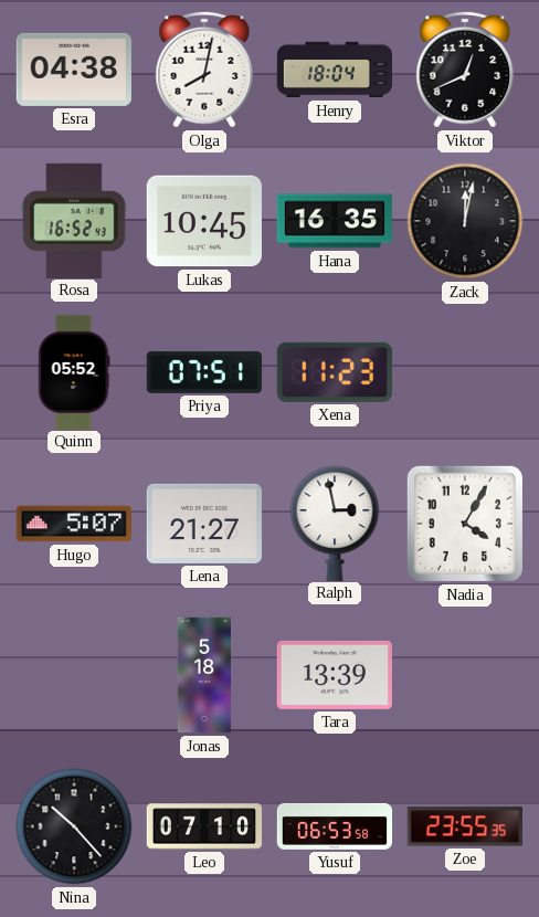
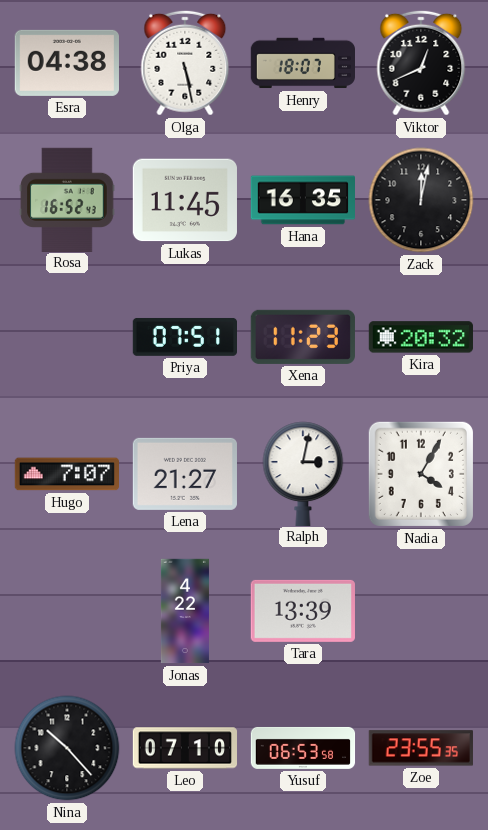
Olga: 8:02 -> 5:28 (185, 63)
Henry: 18:04 -> 18:07 (302, 63)
Lukas: 10:45 -> 11:45 (185, 200)
Quinn: 05:52 -> none (74, 371)
Kira: none -> 20:32 (421, 337)
Hugo: 5:07 -> 7:07 (66, 474)
Ralph: 2:58 -> 3:02 (303, 473)
Jonas: 5:18 -> 4:22 (185, 611)
